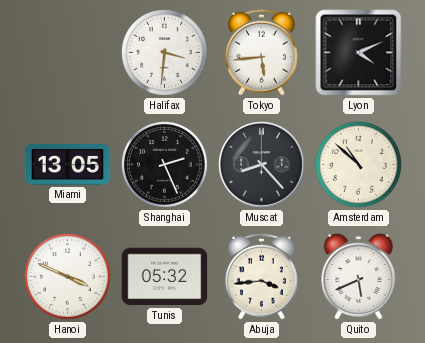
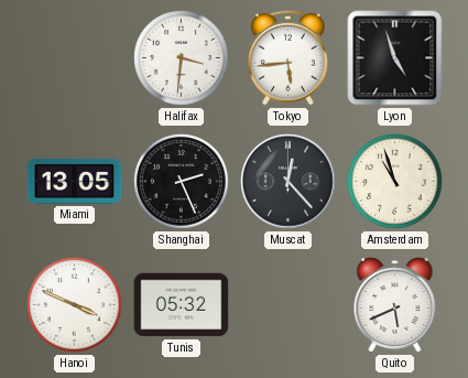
Lyon: 4:11 -> 4:57 (395, 58)
Muscat: 8:23 -> 12:23 (289, 182)
Amsterdam: 10:52 -> 10:57 (395, 182)
Abuja: 3:44 -> none (261, 276)
